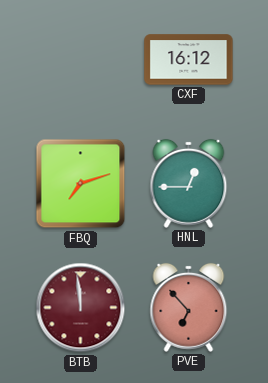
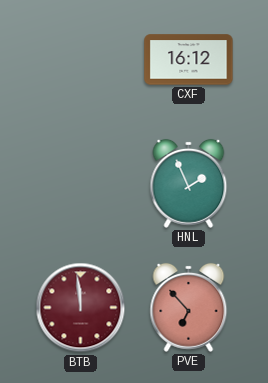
FBQ: 7:12 -> none (81, 184)
HNL: 12:45 -> 1:56 (189, 183)
